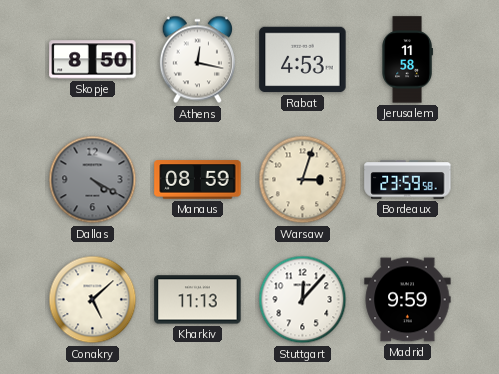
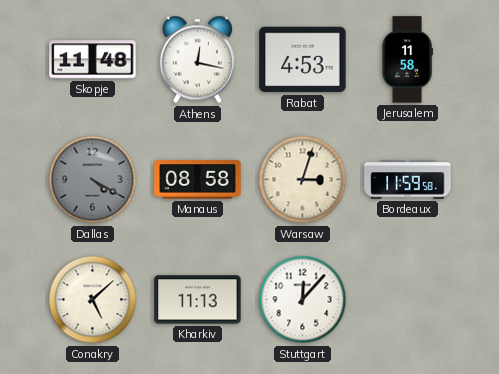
Skopje: 8:50 -> 11:48 (93, 60)
Manaus: 08:59 -> 08:58 (198, 180)
Bordeaux: 23:59 -> 11:59 (408, 180)
Madrid: 9:59 -> none (408, 300)
